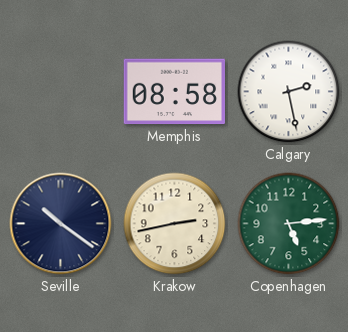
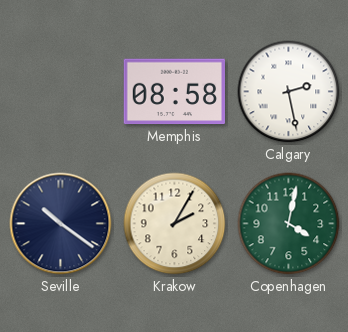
Krakow: 2:43 -> 2:05 (175, 224)
Copenhagen: 5:14 -> 4:02 (289, 224)
